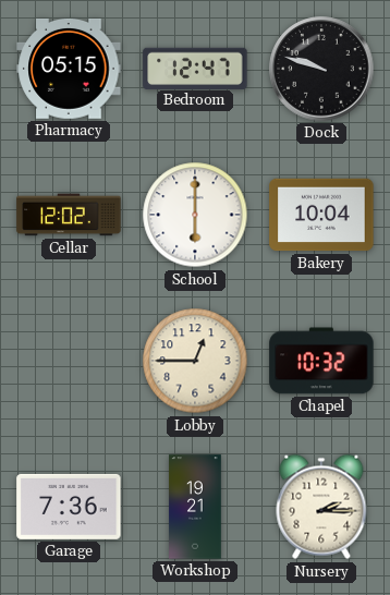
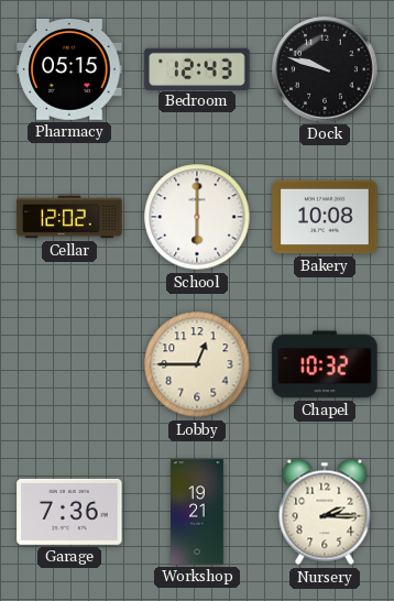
Bedroom: 12:47 -> 12:43 (197, 68)
Bakery: 10:04 -> 10:08 (325, 217)
